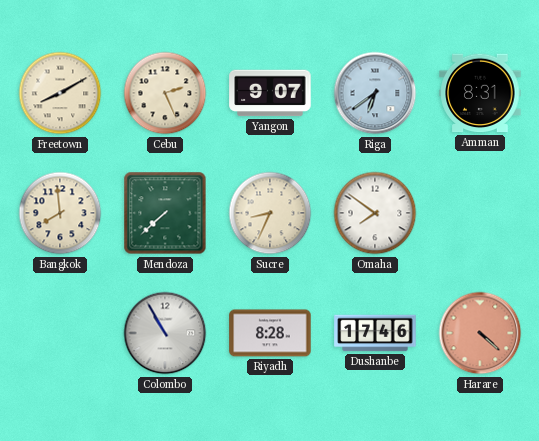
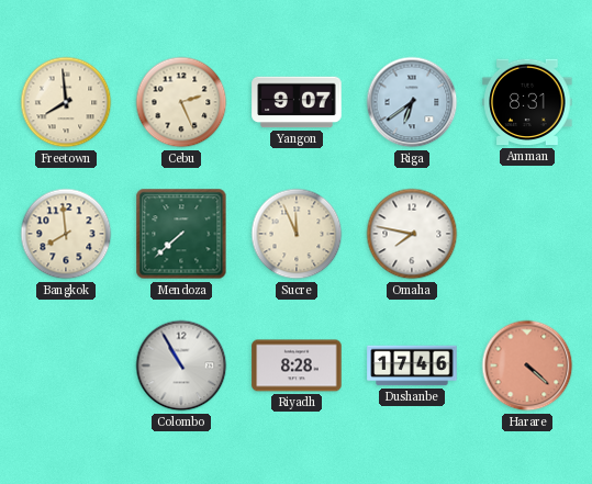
Freetown: 8:10 -> 7:59 (66, 102)
Sucre: 8:34 -> 11:56 (297, 234)
Omaha: 7:51 -> 7:47 (412, 234)
